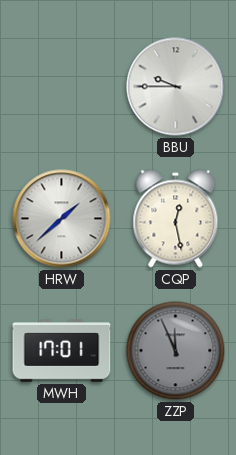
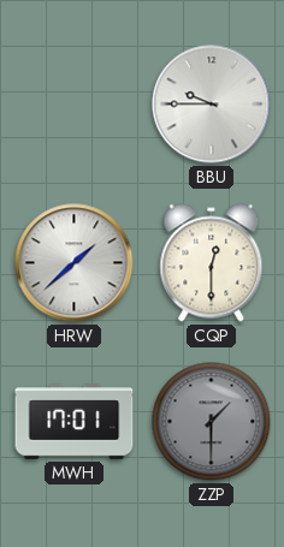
CQP: 12:28 -> 12:30 (212, 263)
ZZP: 11:56 -> 1:30 (212, 422)
